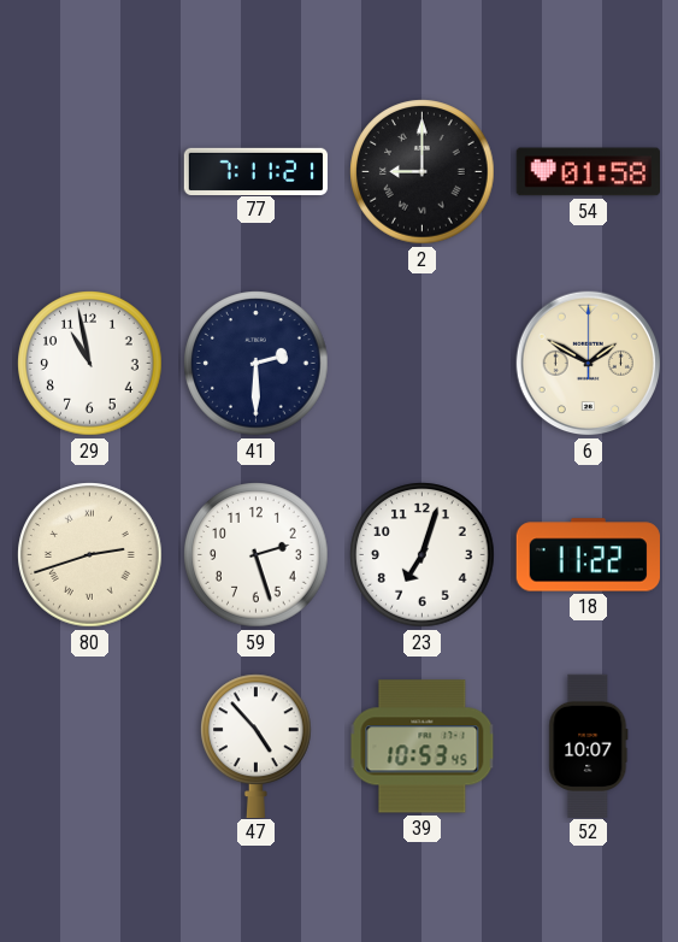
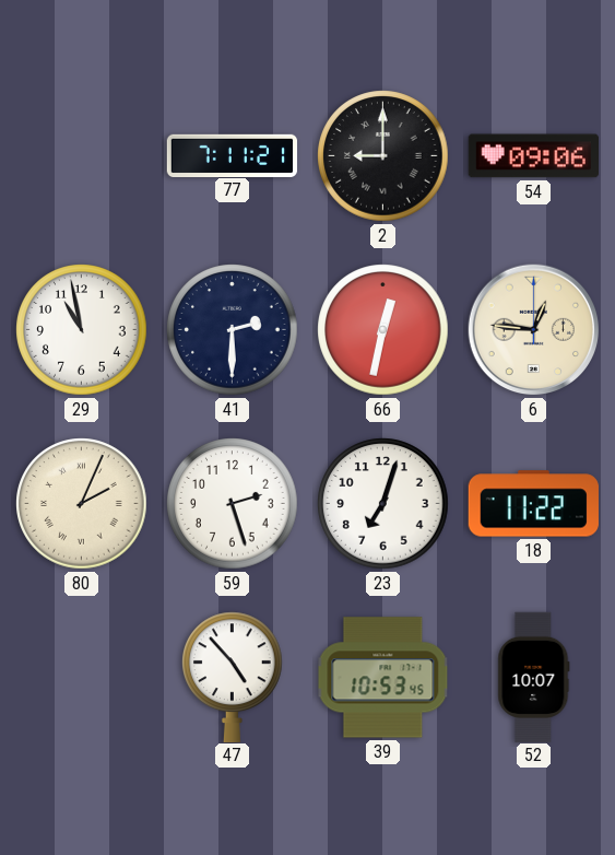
54: 01:58 -> 09:06 (533, 156)
66: none -> 12:32 (383, 330)
6: 1:50 -> 12:46 (534, 330)
80: 2:42 -> 2:04 (82, 504)
